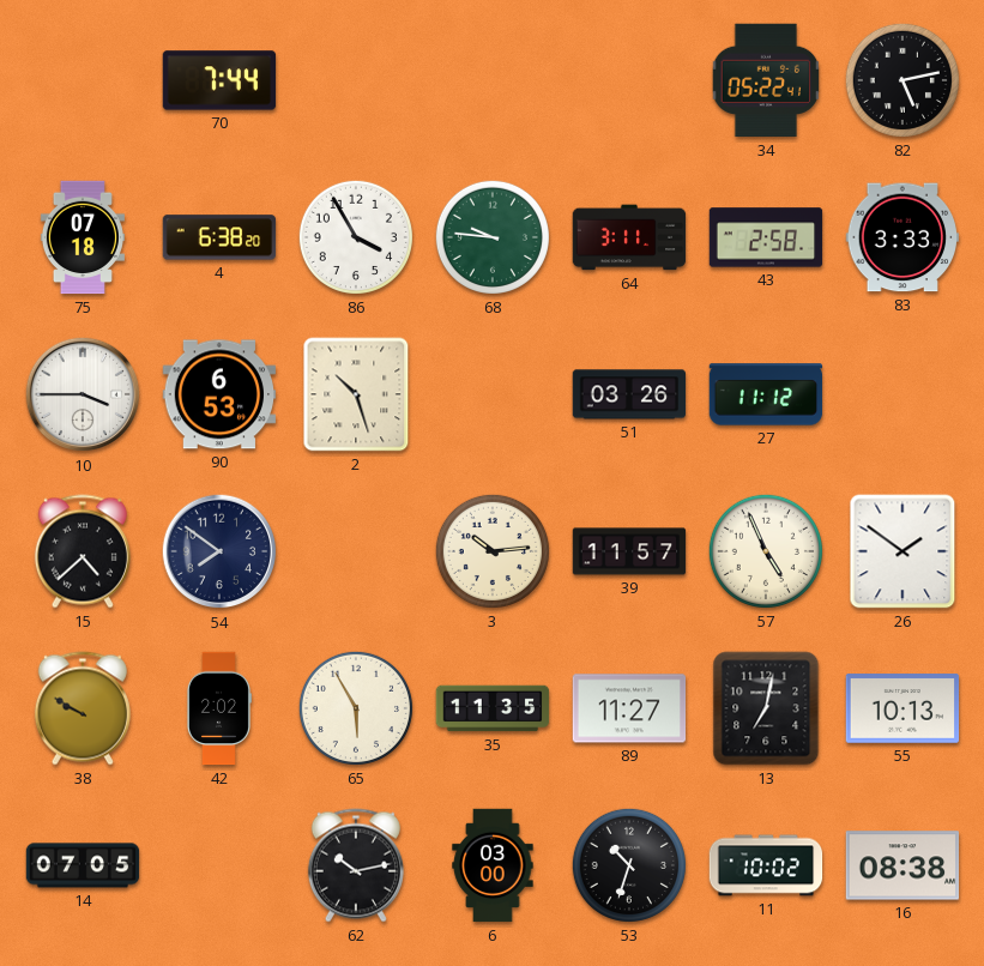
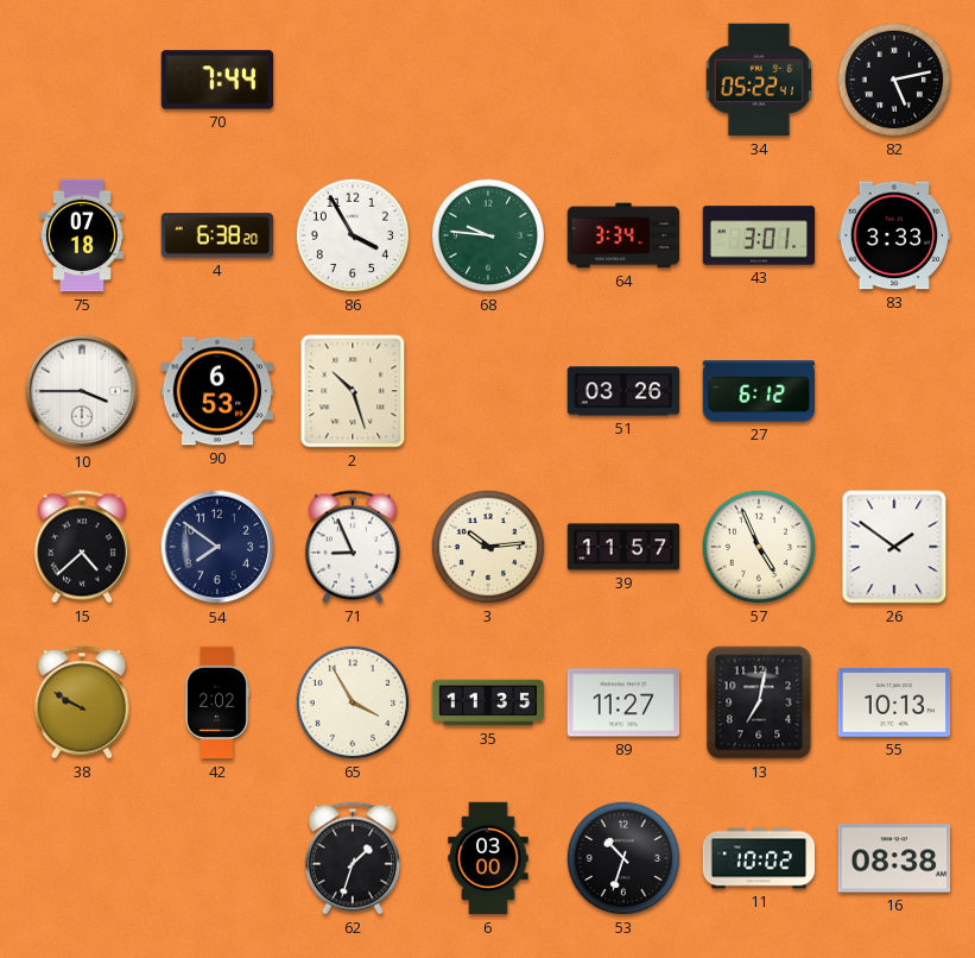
64: 3:11 -> 3:34 (623, 235)
43: 2:58 -> 3:01 (759, 235)
27: 11:12 -> 6:12 (759, 391)
71: none -> 8:56 (353, 547)
65: 5:55 -> 3:55 (353, 702)
14: 07:05 -> none (83, 865)
62: 10:13 -> 1:33 (353, 858)
